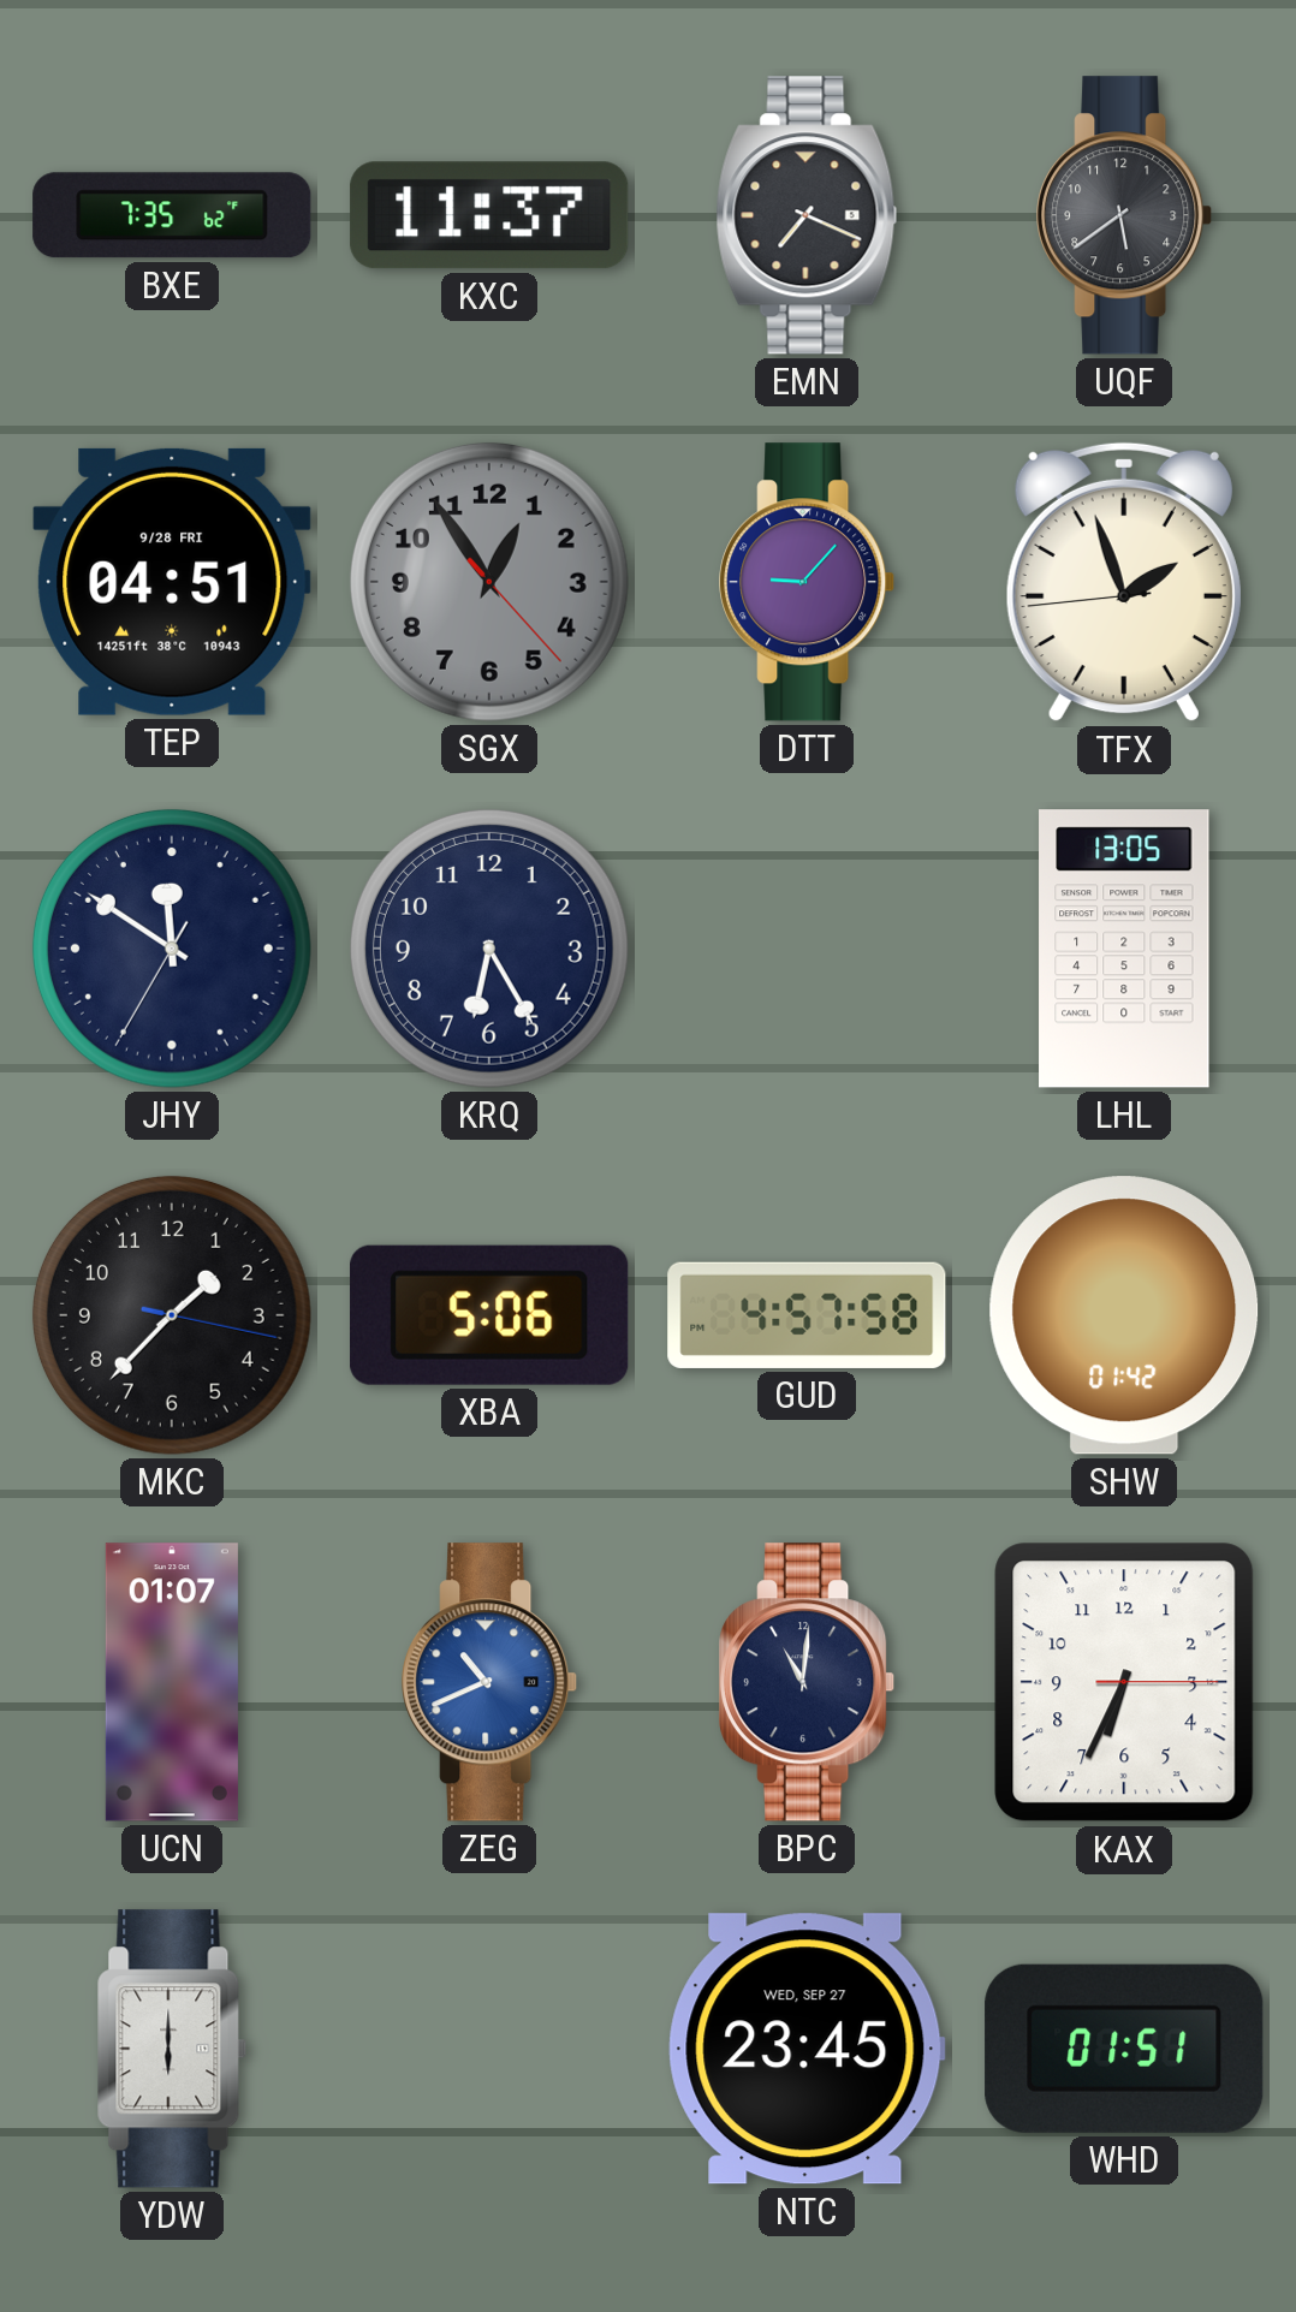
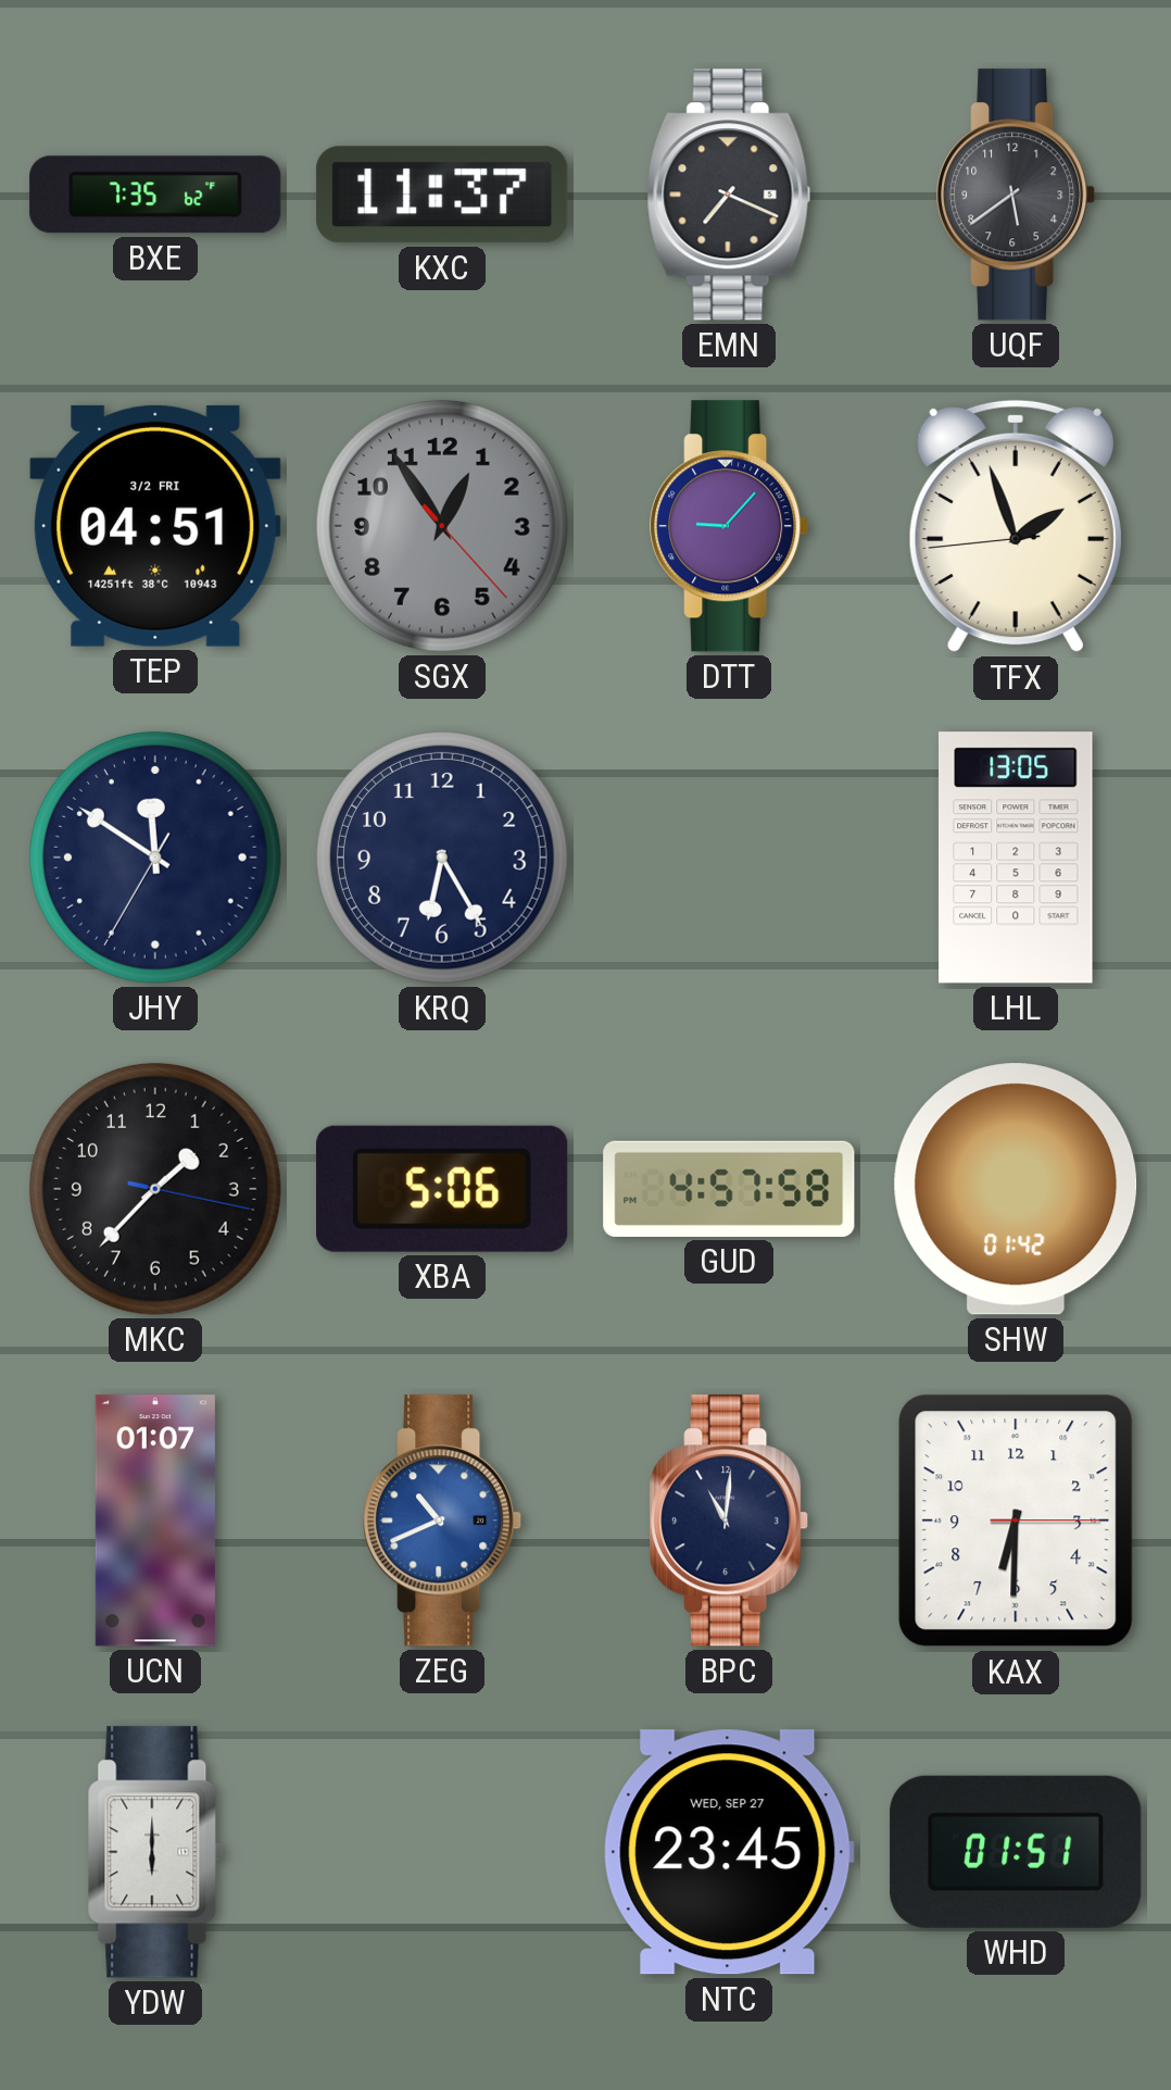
TEP date: 9/28 FRI -> 3/2 FRI (155, 526)
KAX: 6:34 -> 6:30 (1016, 1520)
